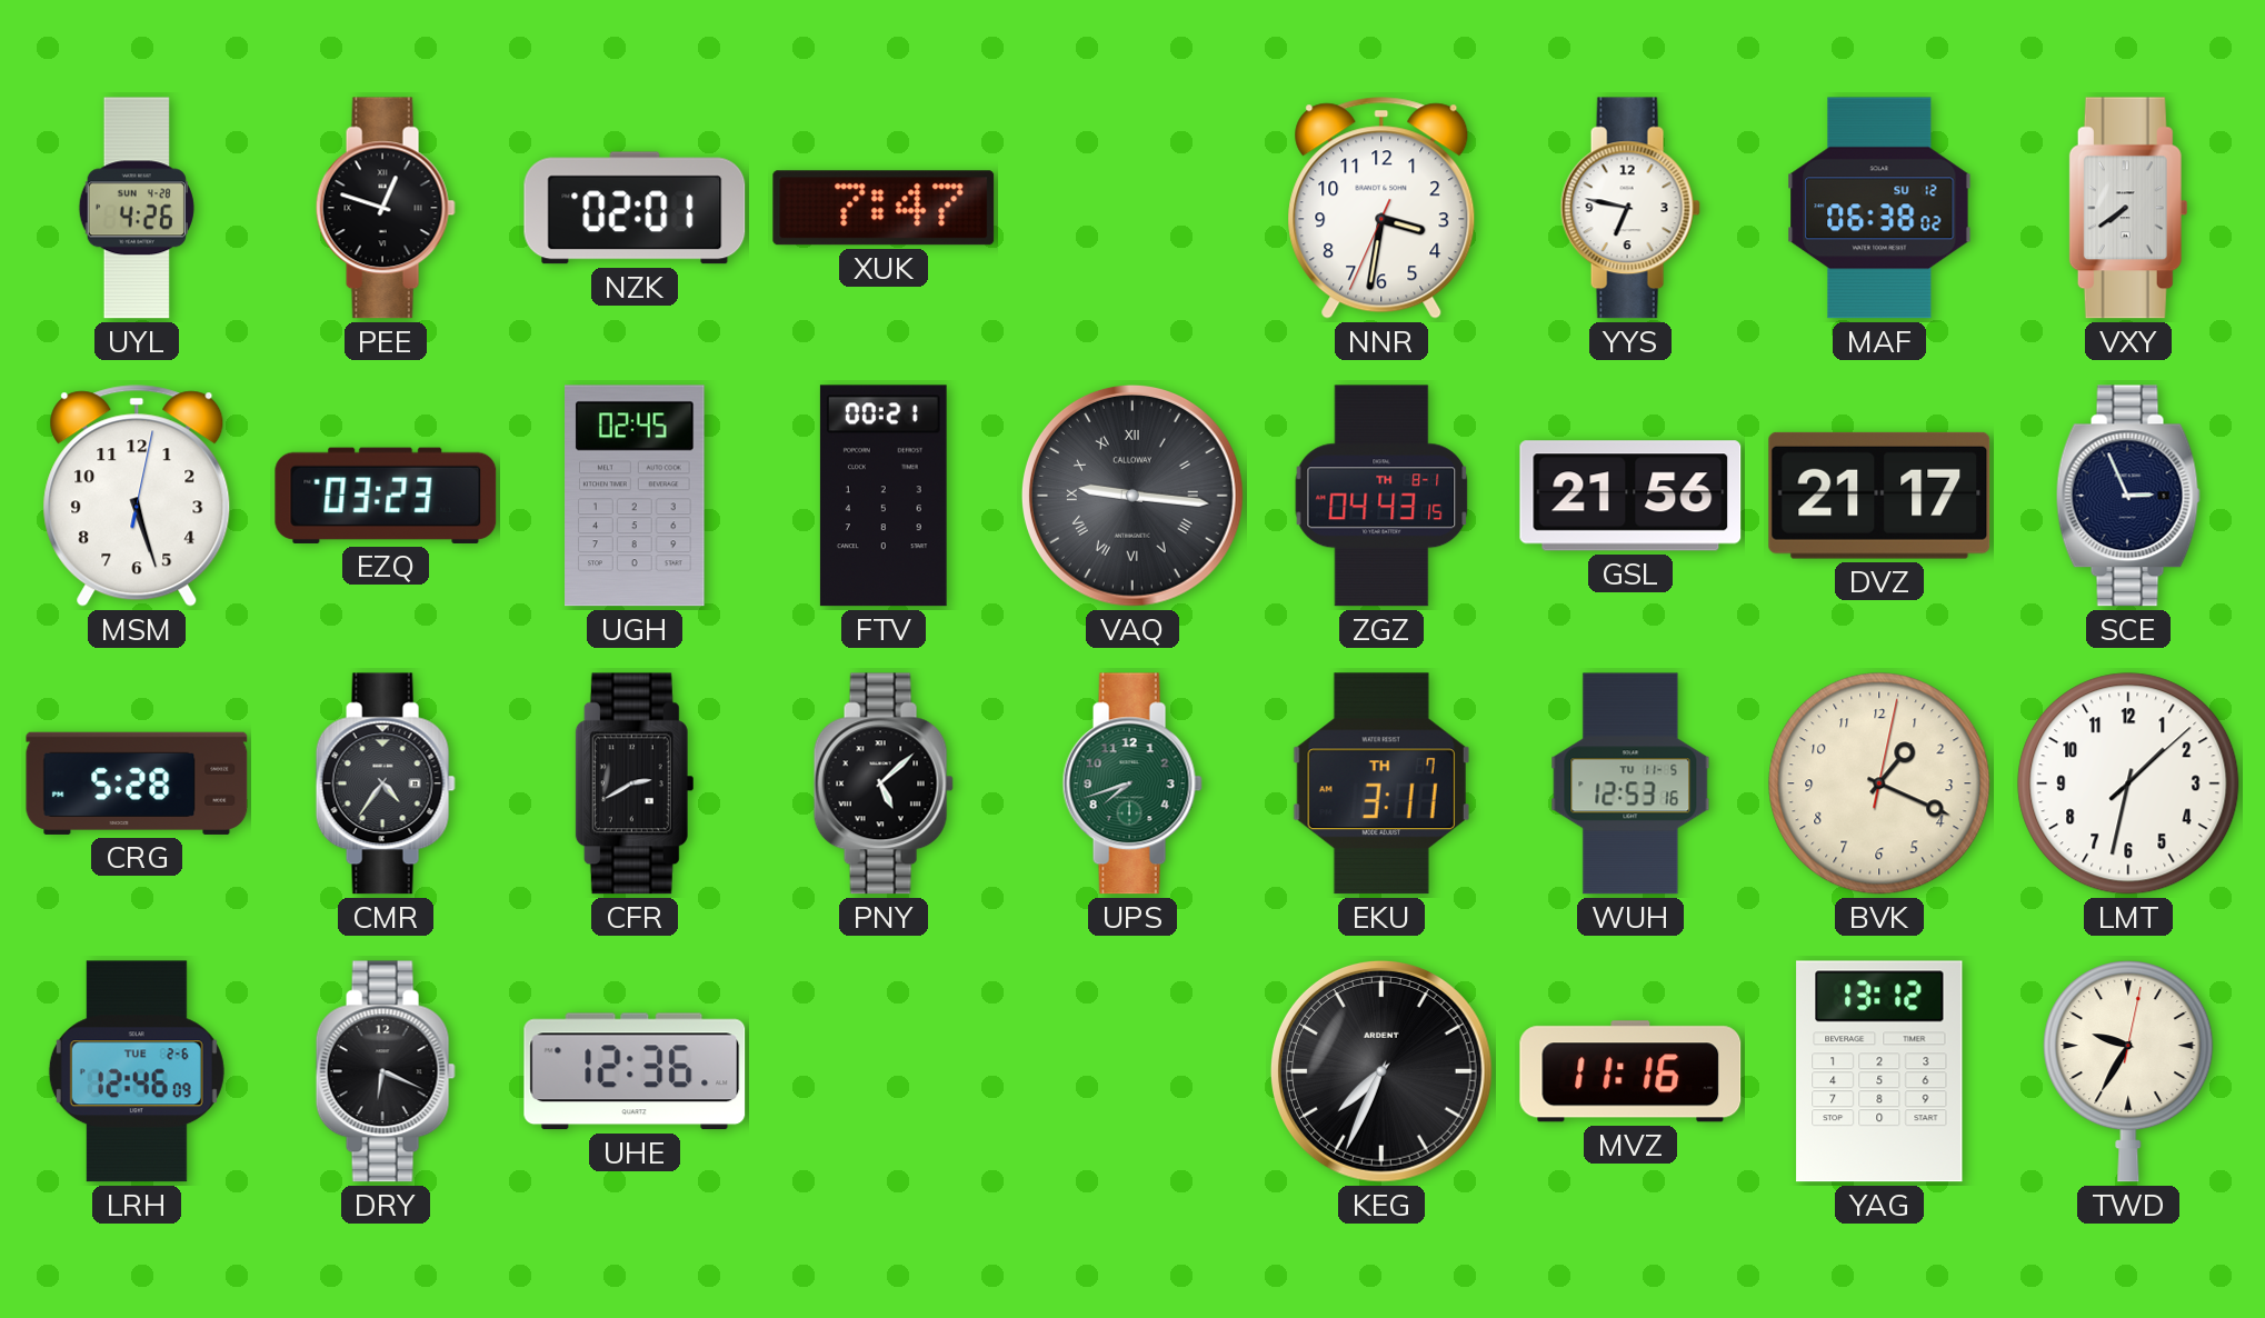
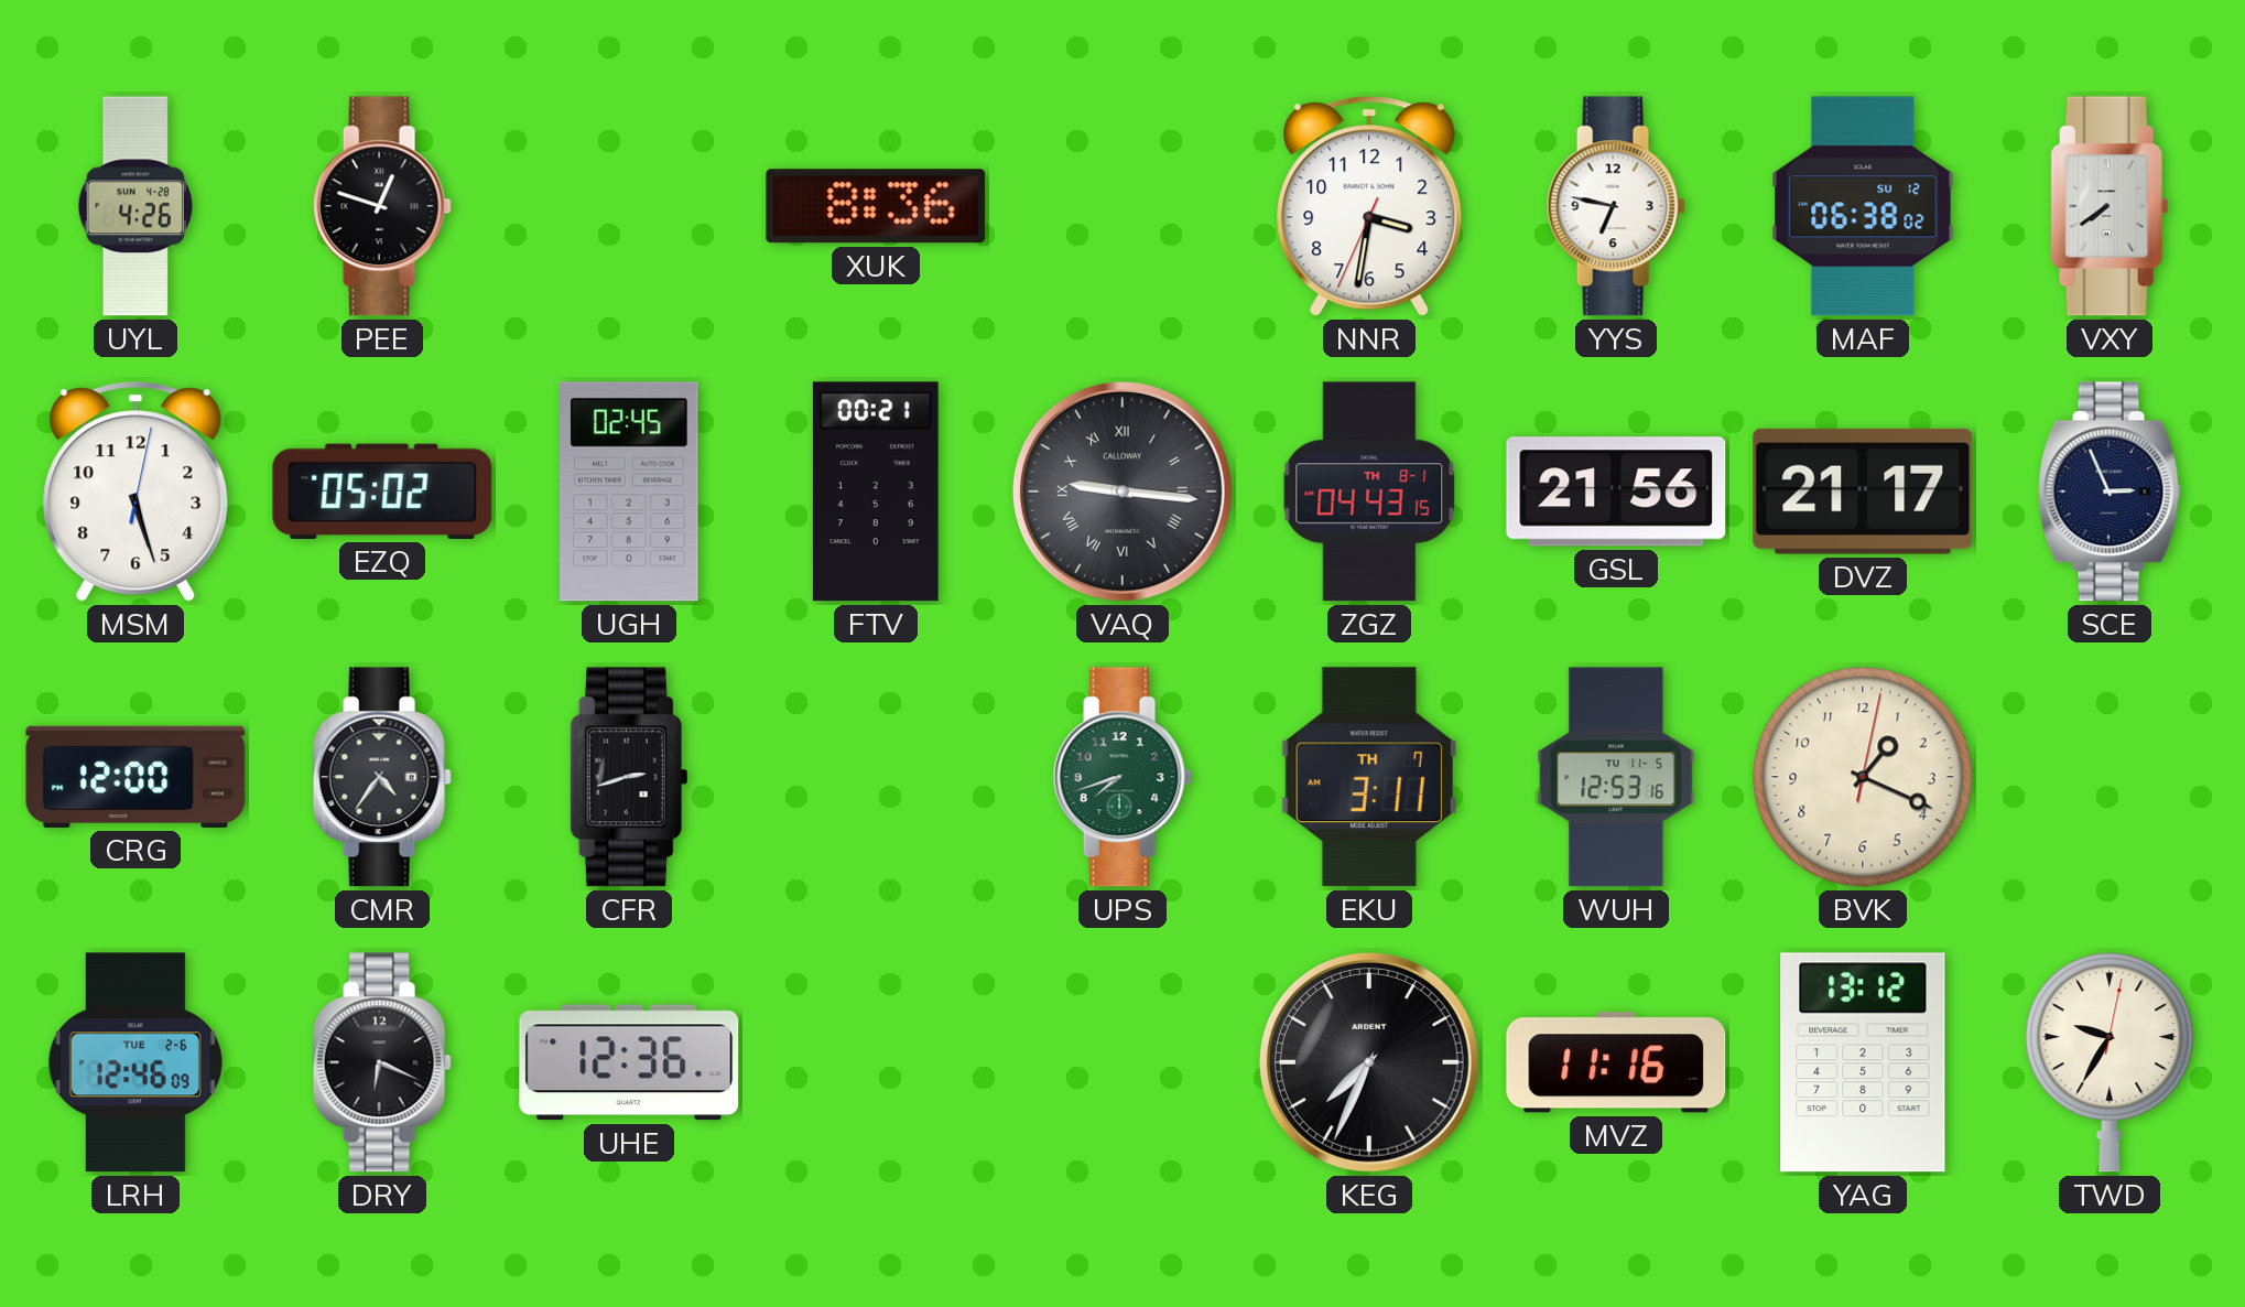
NZK: 02:01 -> none (635, 208)
XUK: 7:47 -> 8:36 (876, 206)
EZQ: 03:23 -> 05:02 (382, 492)
CRG: 5:28 -> 12:00 (135, 777)
CFR: 2:40 -> 2:42 (629, 777)
PNY: 5:08 -> none (884, 783)
LMT: 1:32 -> none (2128, 783)
